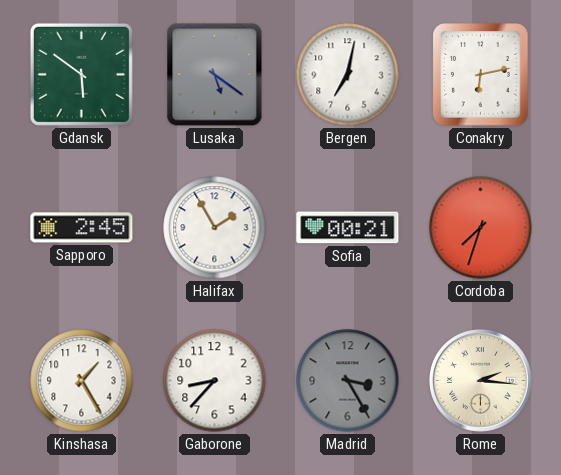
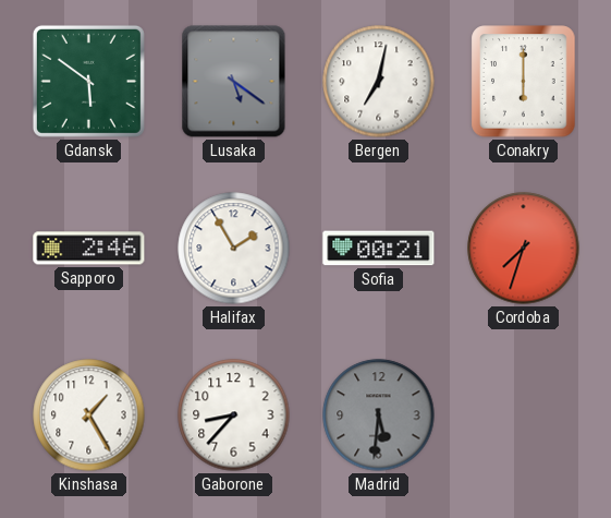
Conakry: 6:13 -> 6:00 (524, 82)
Sapporo: 2:45 -> 2:46 (89, 249)
Madrid: 3:25 -> 5:31 (379, 415)
Rome: 2:16 -> none (481, 381)
